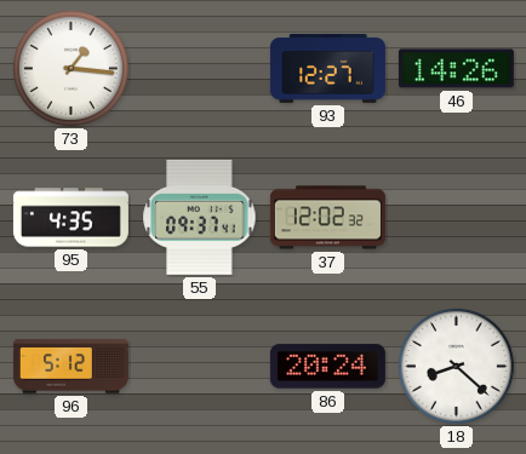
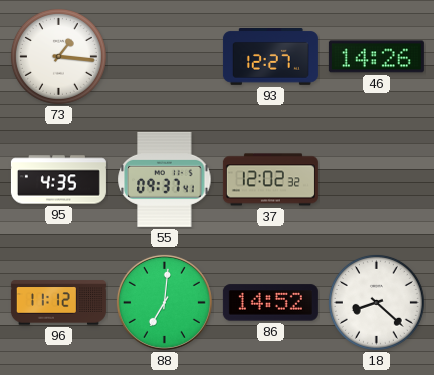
96: 5:12 -> 11:12 (58, 303)
88: none -> 7:01 (164, 302)
86: 20:24 -> 14:52 (270, 303)
